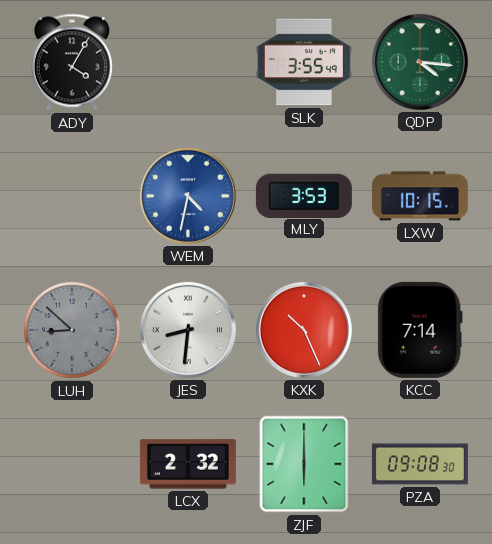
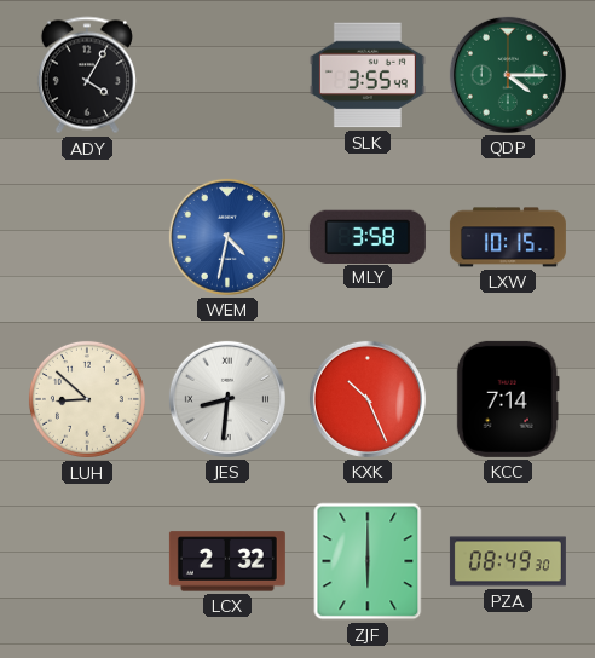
QDP: 4:16 -> 4:15 (508, 75)
MLY: 3:53 -> 3:58 (368, 236)
LUH dial: grey -> cream (87, 399)
PZA: 09:08 -> 08:49 (508, 561)
